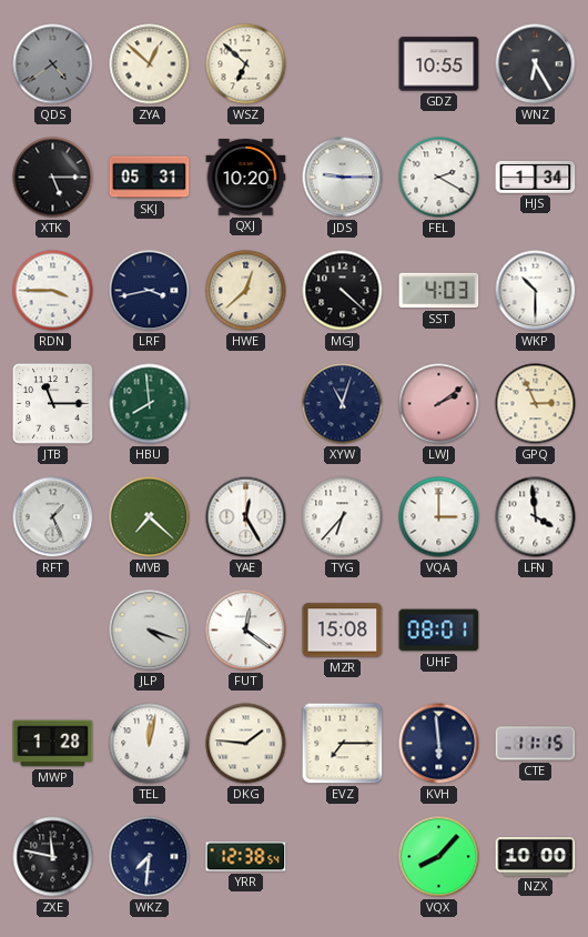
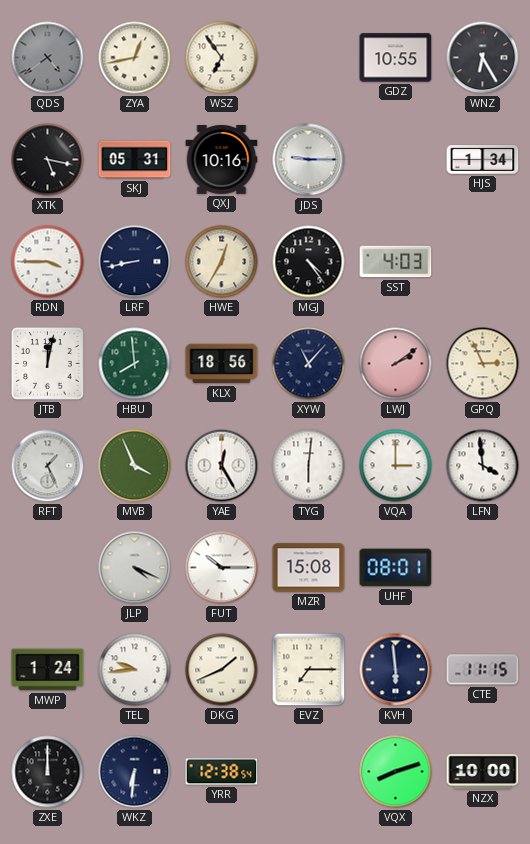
ZYA: 12:52 -> 12:43 (135, 58)
WSZ: 6:52 -> 6:54 (222, 58)
XTK: 5:15 -> 5:17 (48, 160)
QXJ: 10:20 -> 10:16 (222, 160)
FEL: 2:20 -> none (439, 178)
LRF: 3:43 -> 8:43 (135, 262)
HWE: 12:38 -> 12:35 (222, 262)
MGJ: 4:22 -> 4:24 (309, 262)
WKP: 10:30 -> none (536, 291)
JTB: 11:15 -> 12:02 (48, 364)
KLX: none -> 18:56 (222, 364)
XYW: 11:03 -> 11:07 (309, 364)
MVB: 7:22 -> 3:56 (135, 466)
TYG: 6:37 -> 6:01 (309, 466)
JLP: 4:18 -> 4:19 (135, 568)
FUT: 12:21 -> 10:15 (222, 568)
MWP: 1:28 -> 1:24 (48, 670)
TEL: 12:02 -> 9:44 (135, 670)
DKG: 1:46 -> 1:41 (222, 670)
ZXE: 11:47 -> 12:00 (48, 772)
WKZ: 7:31 -> 6:31 (135, 772)
VQX: 8:07 -> 8:12 (396, 772)
